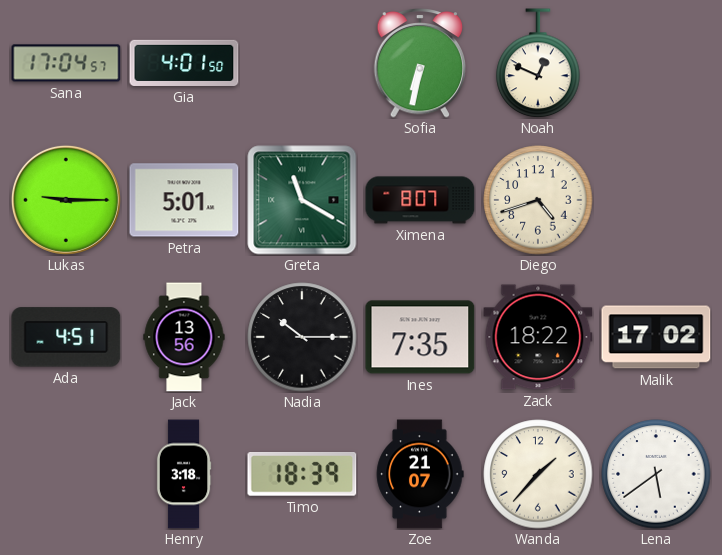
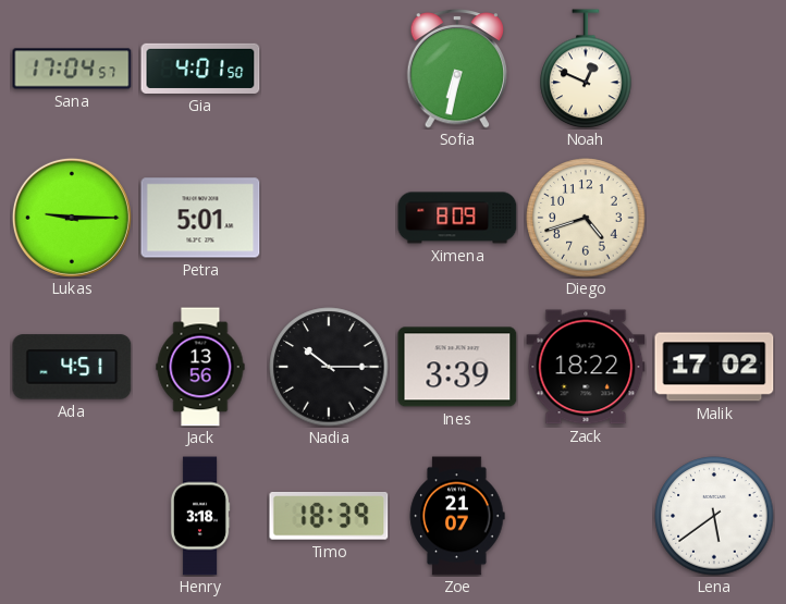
Greta: 11:20 -> none (302, 200)
Ximena: 8:07 -> 8:09 (457, 218)
Ines: 7:35 -> 3:39 (457, 367)
Wanda: 1:37 -> none (538, 474)
